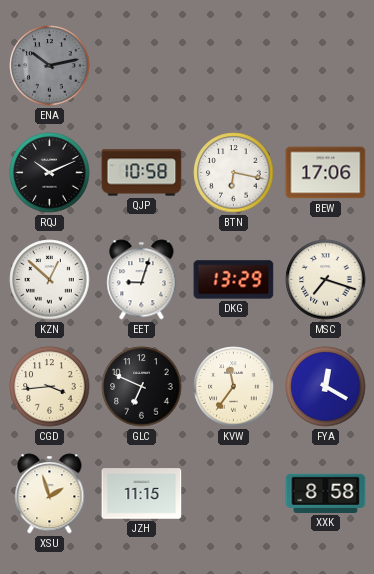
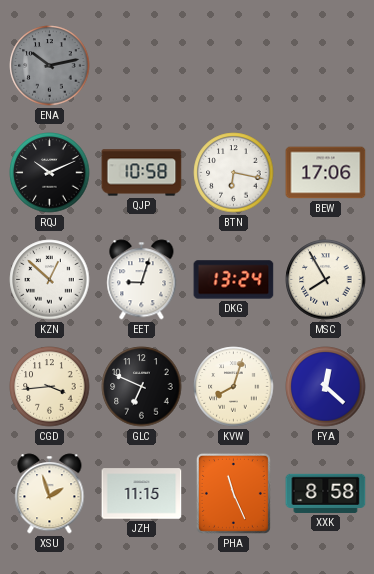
DKG: 13:29 -> 13:24 (234, 280)
MSC: 7:18 -> 7:55 (326, 280)
KVW: 11:36 -> 8:03 (234, 387)
FYA: 12:20 -> 12:22 (326, 387)
PHA: none -> 11:26 (233, 493)
